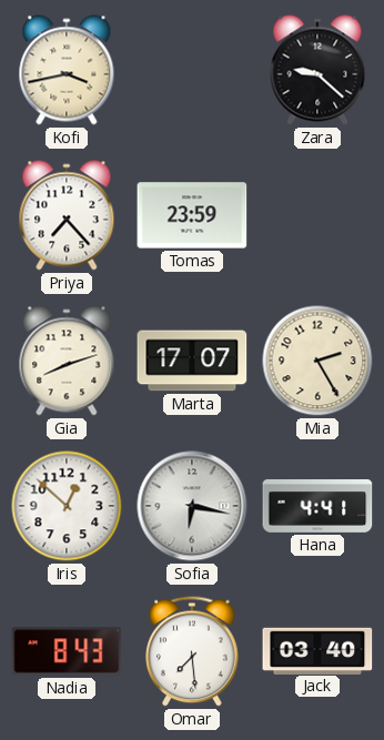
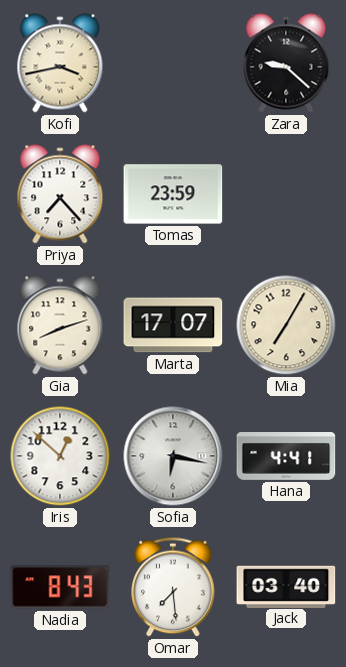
Mia: 2:25 -> 7:05 (286, 325)
